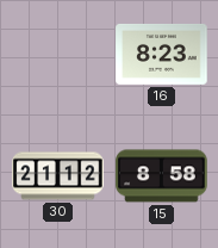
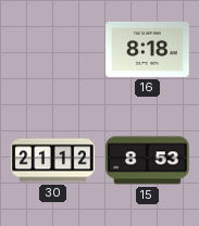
16: 8:23 -> 8:18 (148, 49)
15: 8:58 -> 8:53 (148, 161)
